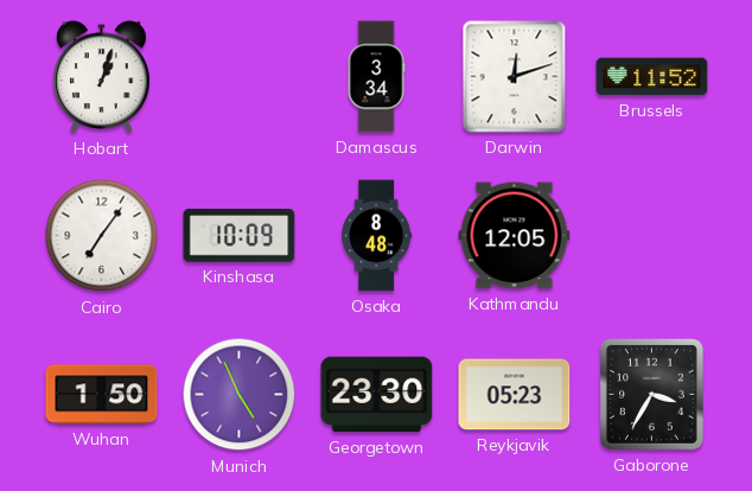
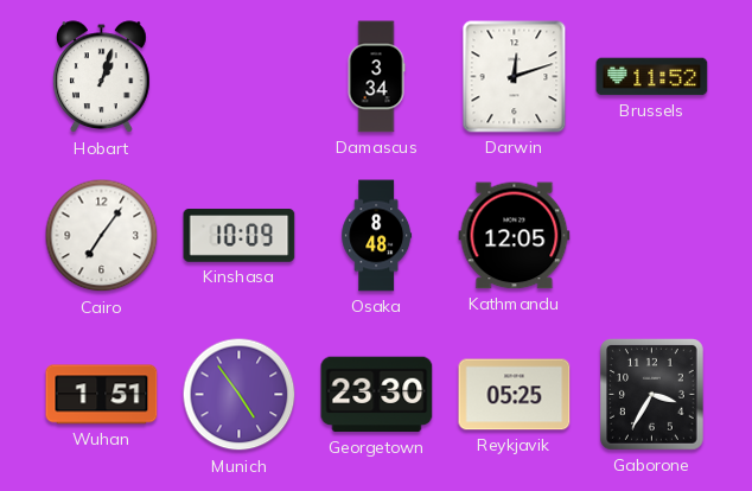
Wuhan: 1:50 -> 1:51 (102, 395)
Munich: 4:56 -> 4:54 (240, 395)
Reykjavik: 05:23 -> 05:25 (515, 395)
